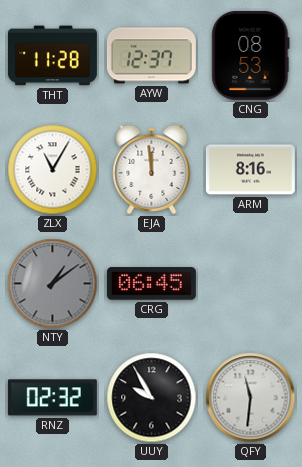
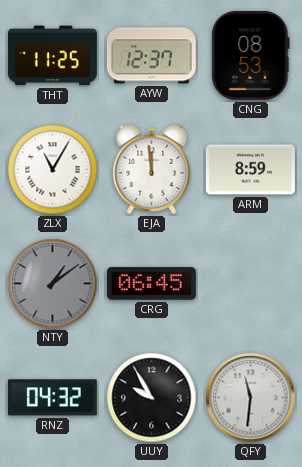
THT: 11:28 -> 11:25 (52, 56)
ARM: 8:16 -> 8:59 (250, 170)
RNZ: 02:32 -> 04:32 (52, 398)
